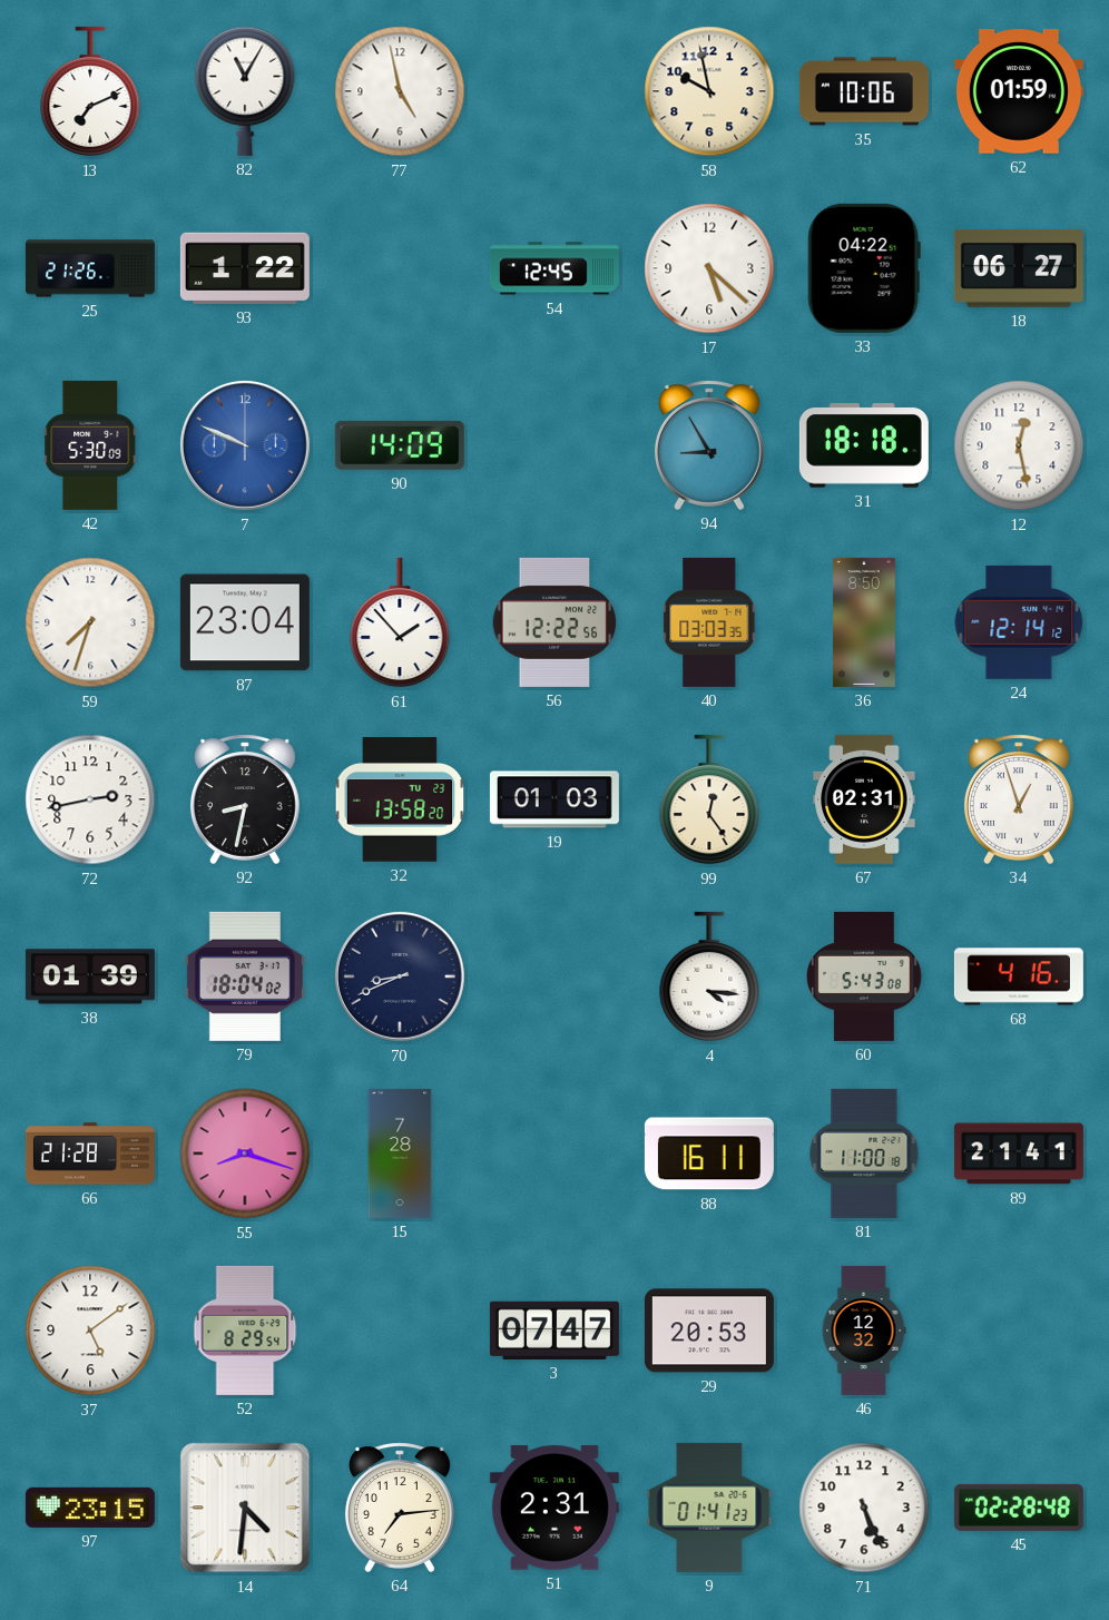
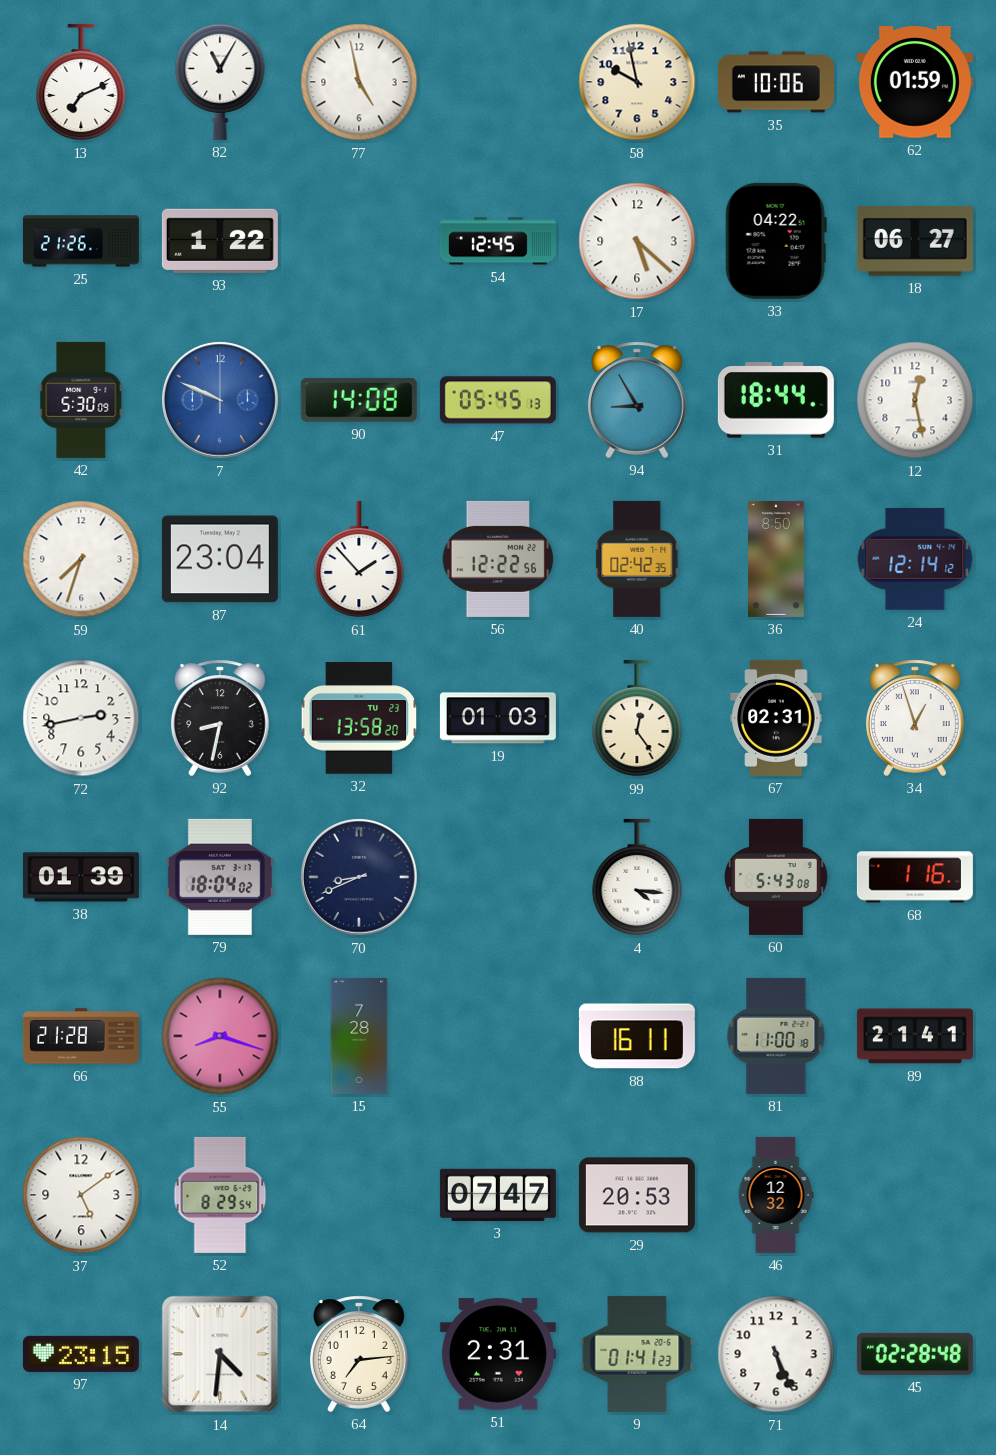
90: 14:09 -> 14:08 (359, 400)
47: none -> 05:45 (498, 400)
31: 18:18 -> 18:44 (776, 401)
40: 03:03 -> 02:42 (638, 559)
68: 4:16 -> 1:16 (915, 877)
